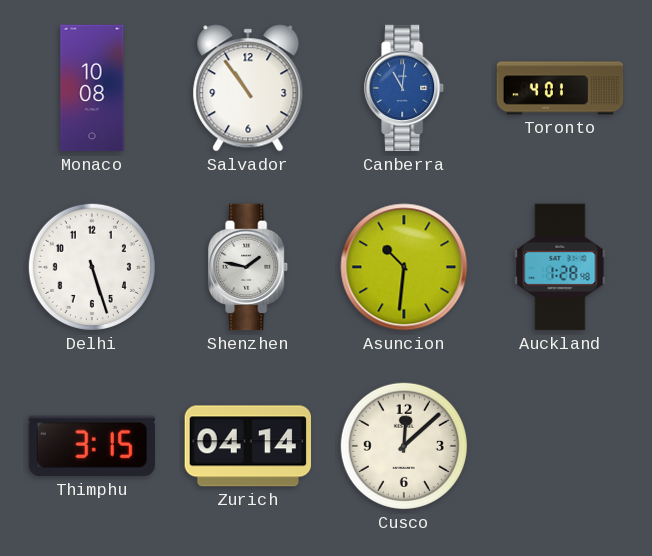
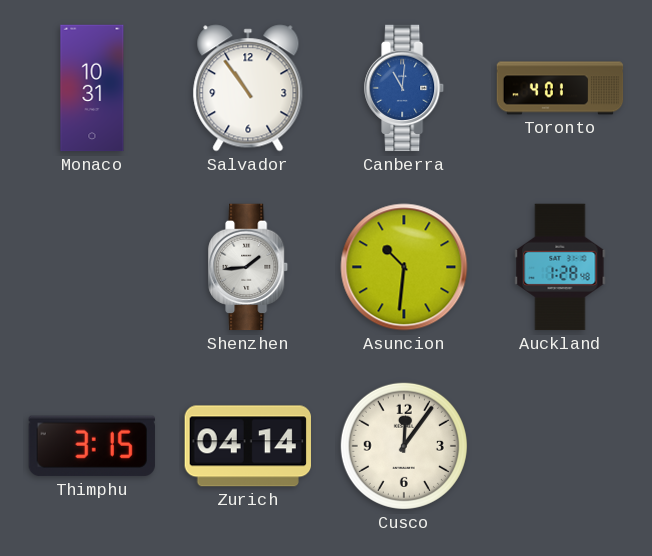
Monaco: 10:08 -> 10:31 (92, 88)
Delhi: 5:27 -> none (92, 267)
Shenzhen: 1:47 -> 1:44 (249, 267)
Cusco: 12:08 -> 12:06 (404, 446)
